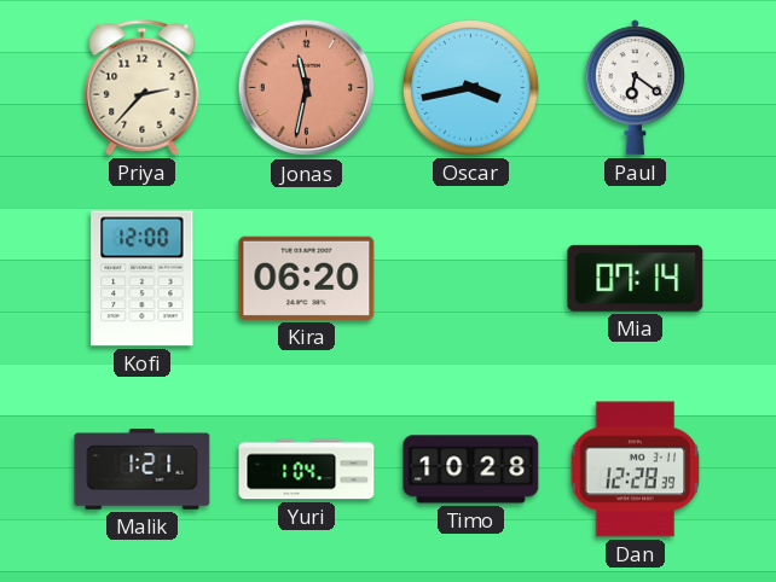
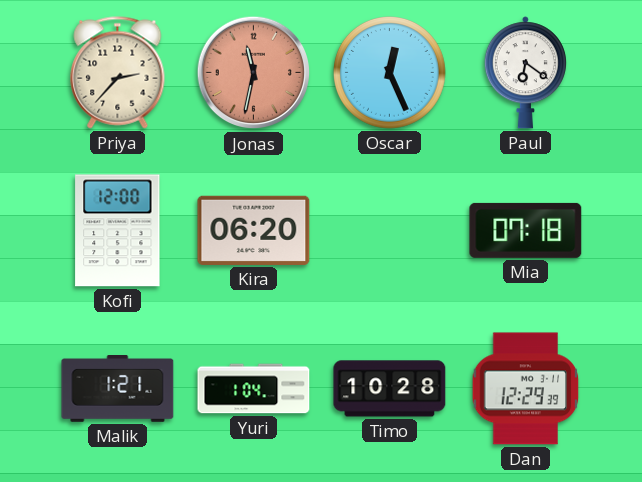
Oscar: 3:43 -> 12:26 (390, 73)
Mia: 07:14 -> 07:18 (526, 230)
Dan: 12:28 -> 12:29 (526, 389)
